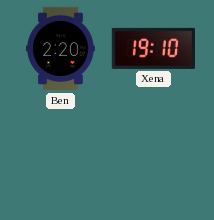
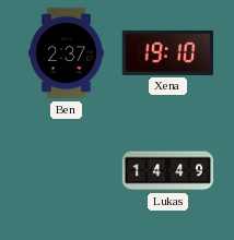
Ben: 2:20 -> 2:37 (67, 53)
Lukas: none -> 14:49 (168, 171)
